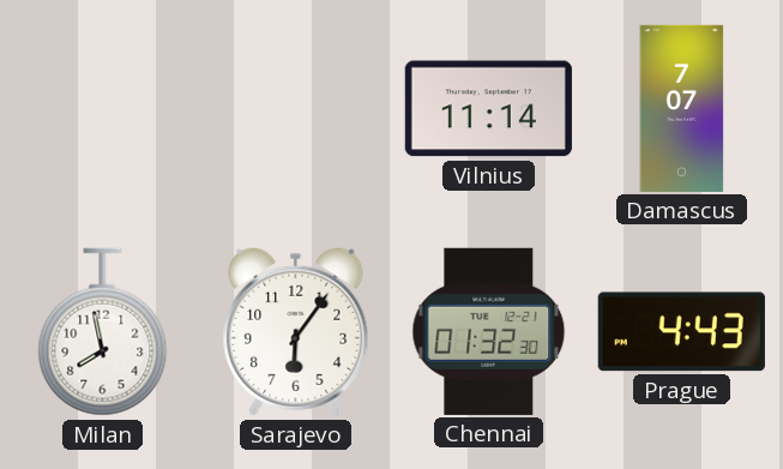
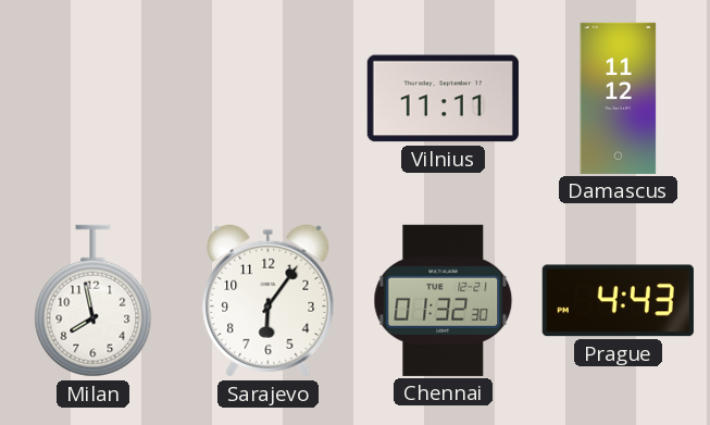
Vilnius: 11:14 -> 11:11 (443, 99)
Damascus: 7:07 -> 11:12 (619, 98)
